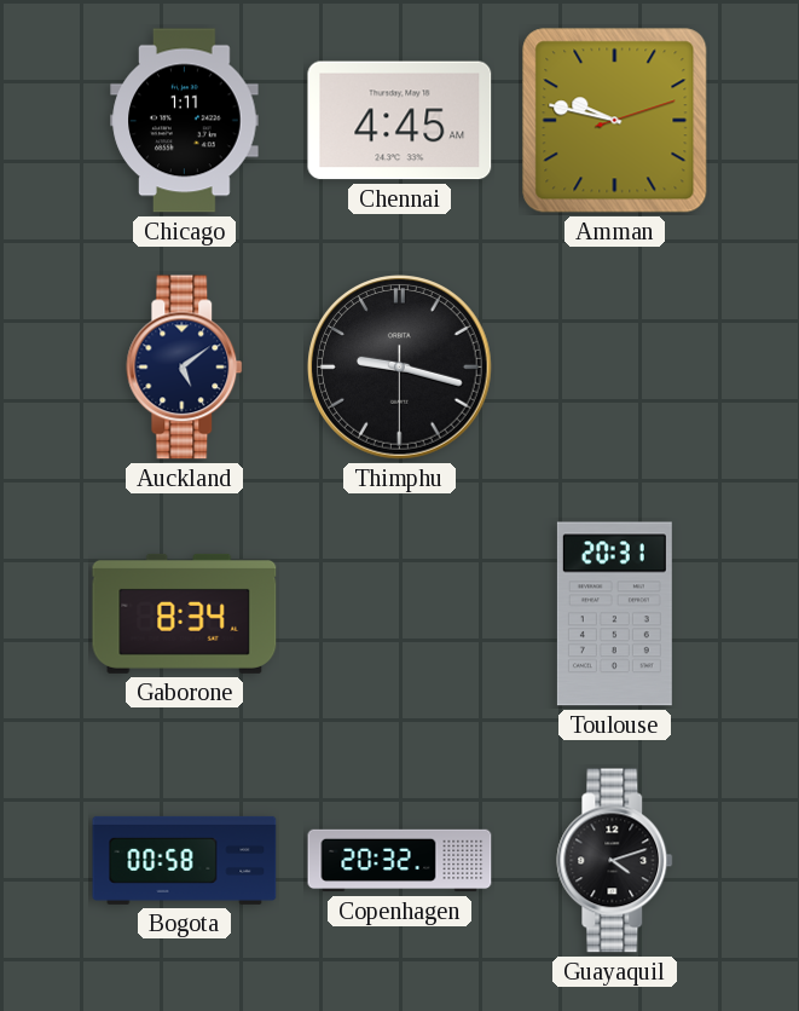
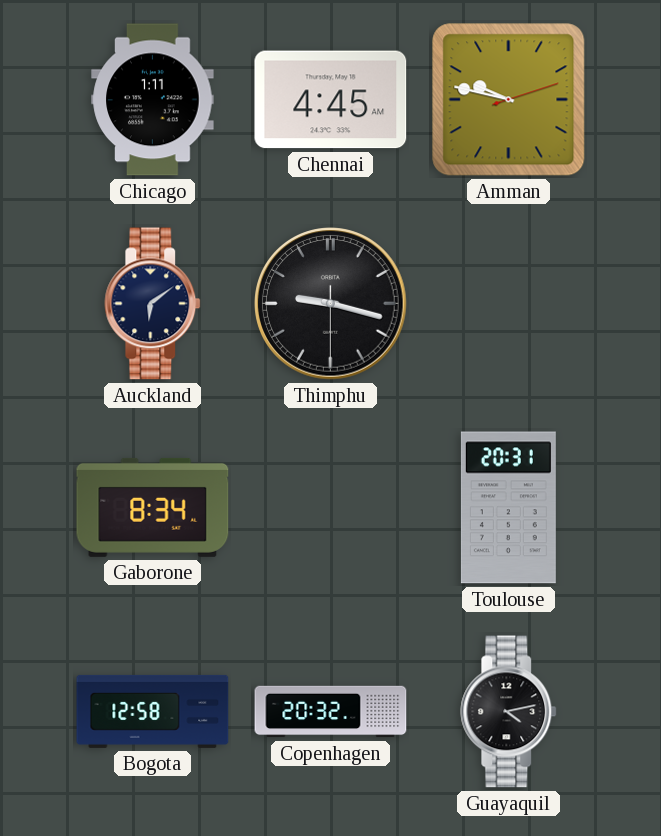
Auckland: 5:09 -> 6:09 (153, 304)
Bogota: 00:58 -> 12:58 (153, 711)
Guayaquil: 4:12 -> 4:13 (509, 712)
